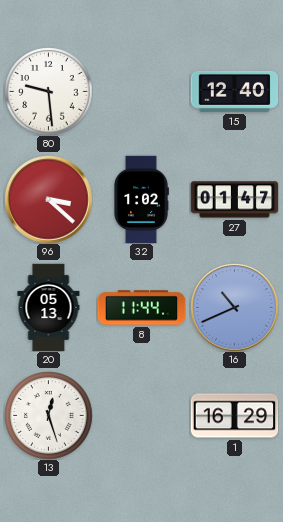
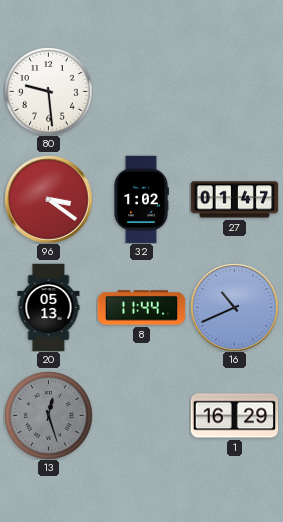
15: 12:40 -> none (234, 91)
96: 3:22 -> 3:21 (48, 199)
13 dial: white -> grey (48, 415)
